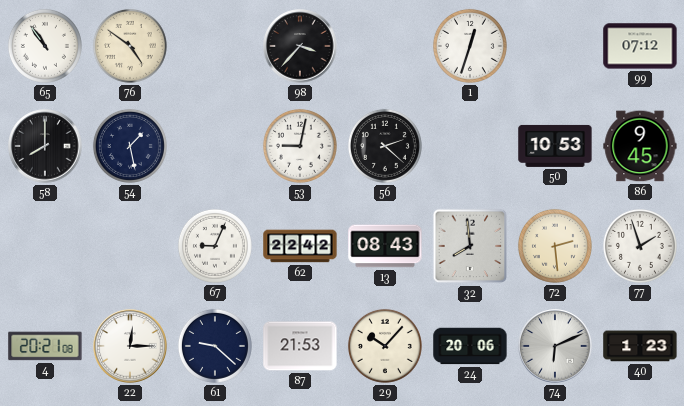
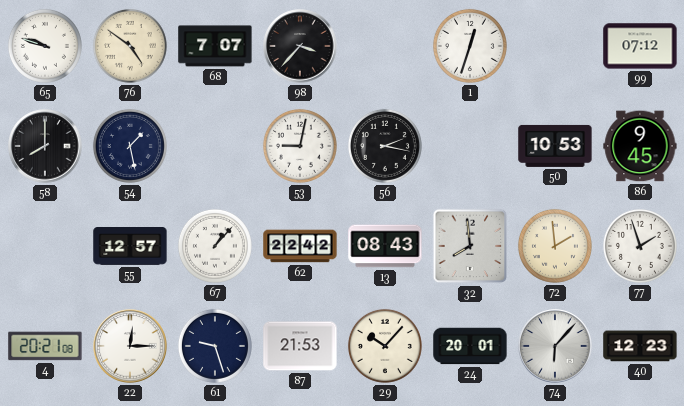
65: 10:54 -> 9:48 (45, 46)
68: none -> 7:07 (215, 46)
56: 2:22 -> 2:17 (385, 146)
55: none -> 12:57 (130, 247)
67: 9:04 -> 1:07 (215, 246)
72: 2:29 -> 1:59 (555, 246)
61: 9:22 -> 9:27 (215, 346)
24: 20:06 -> 20:01 (470, 346)
74: 6:11 -> 6:07 (555, 346)
40: 1:23 -> 12:23 (640, 346)
